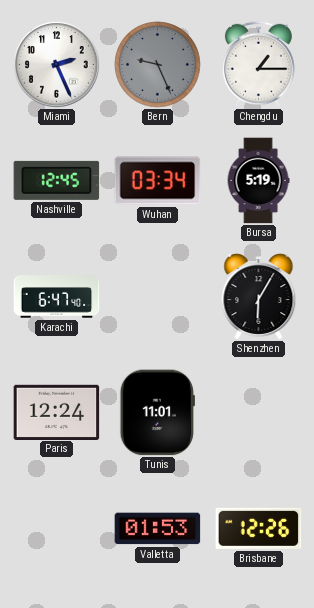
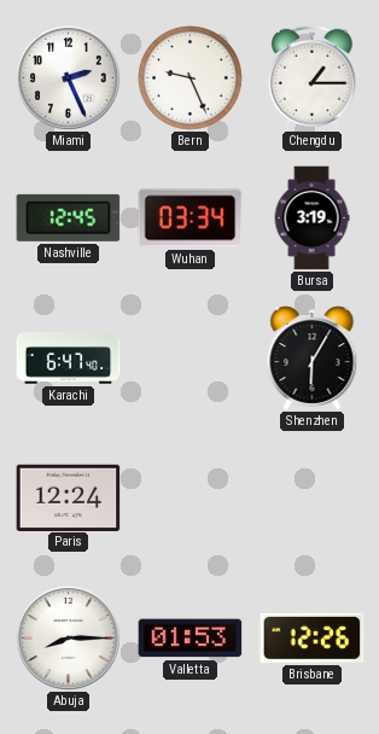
Bern dial: grey -> white (191, 78)
Bursa: 5:19 -> 3:19 (311, 219)
Tunis: 11:01 -> none (157, 413)
Abuja: none -> 8:15 (69, 639)
